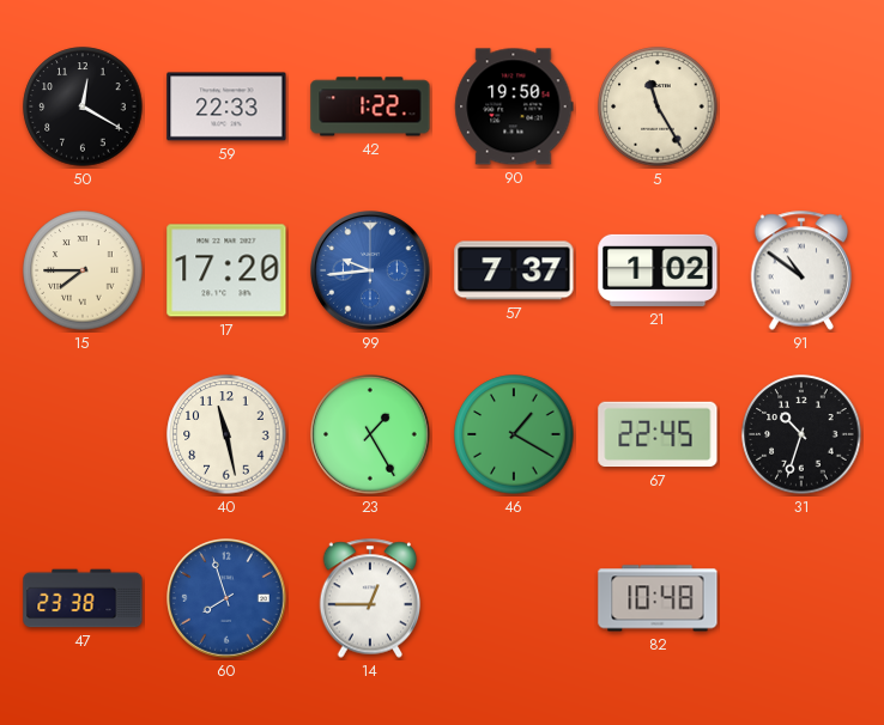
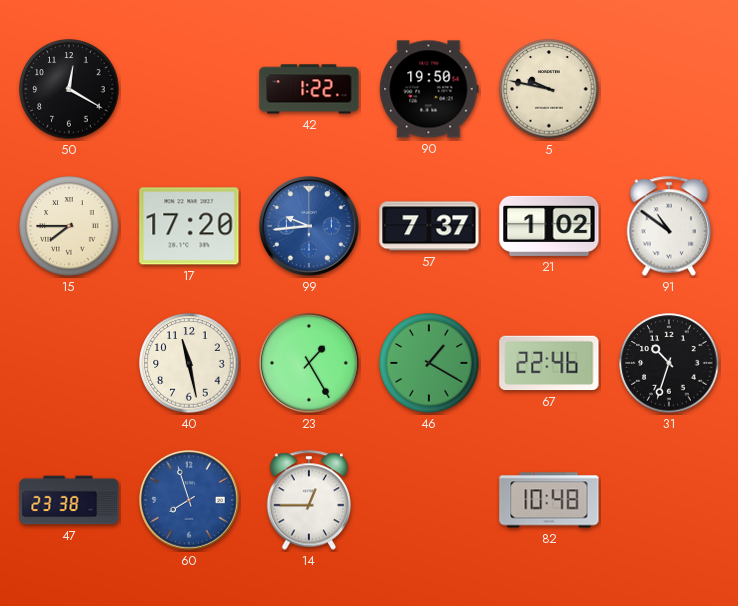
59: 22:33 -> none (226, 106)
5: 11:25 -> 9:47 (549, 89)
67: 22:45 -> 22:46 (549, 363)
